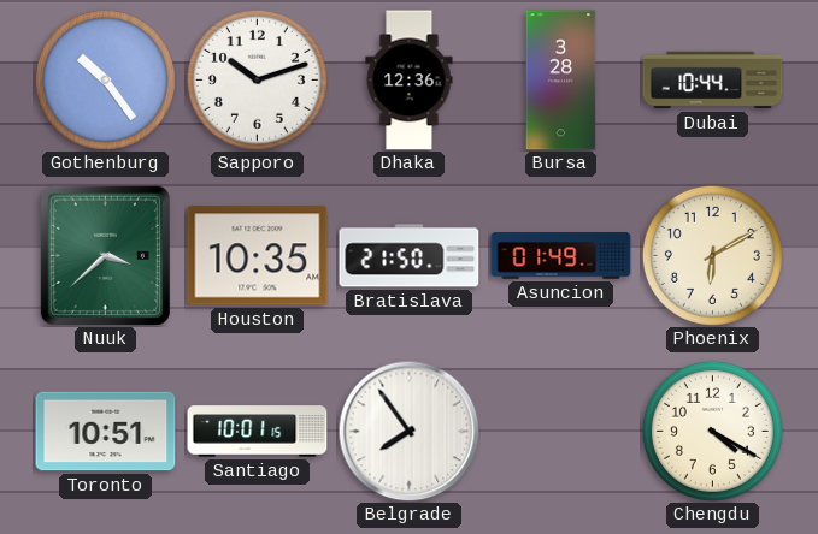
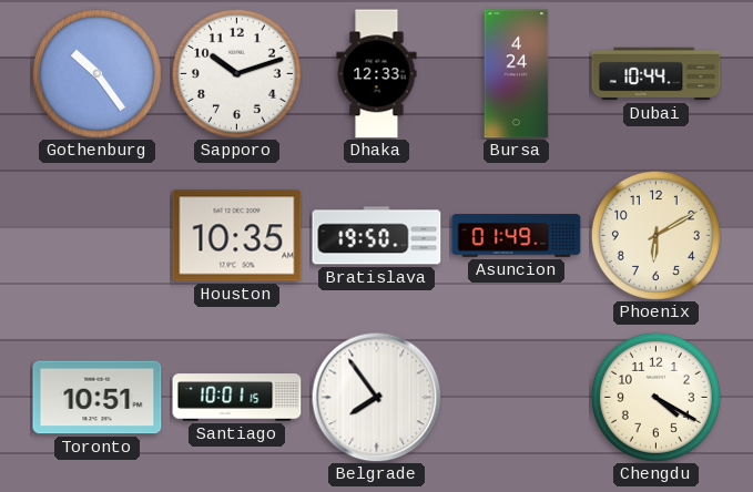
Dhaka: 12:36 -> 12:33 (377, 74)
Bursa: 3:28 -> 4:24 (517, 74)
Nuuk: 3:38 -> none (105, 255)
Bratislava: 21:50 -> 19:50 (377, 236)
